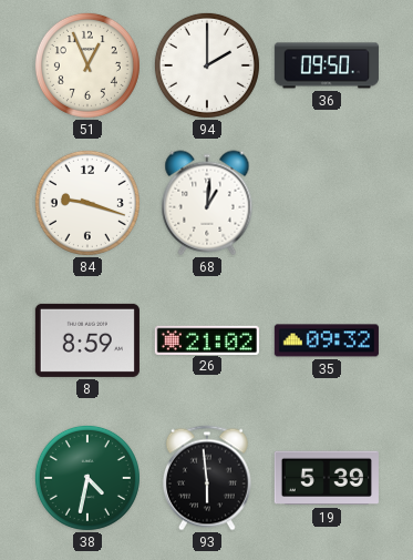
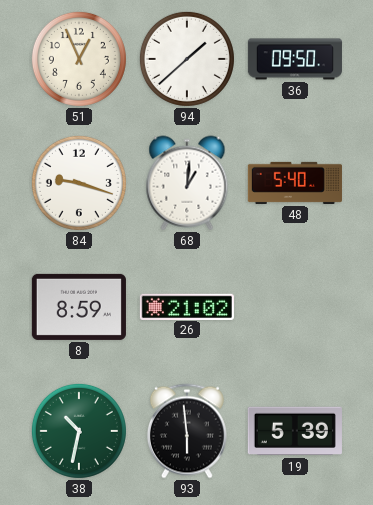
94: 2:00 -> 1:38 (187, 59)
48: none -> 5:40 (295, 183)
35: 09:32 -> none (327, 340)
38: 4:32 -> 10:32 (79, 431)
